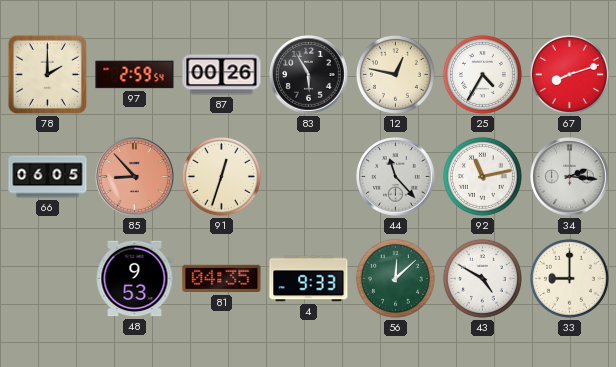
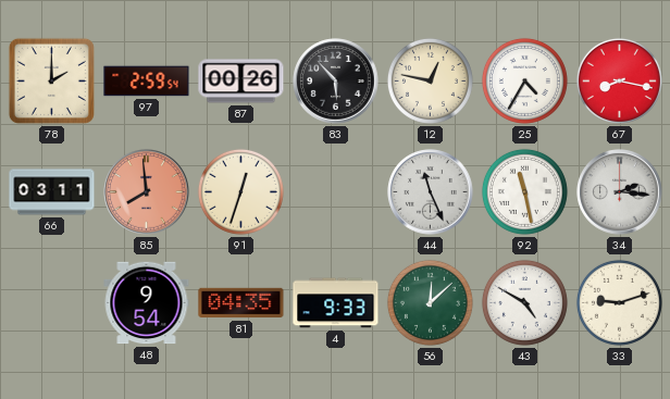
83: 5:55 -> 5:53 (336, 82)
67: 8:12 -> 8:17 (619, 80)
66: 06:05 -> 03:11 (52, 192)
85: 8:53 -> 7:59 (147, 192)
44: 11:23 -> 11:26 (431, 192)
92: 11:13 -> 11:28 (524, 191)
48: 9:53 -> 9:54 (147, 303)
33: 9:00 -> 9:12 (619, 302)
